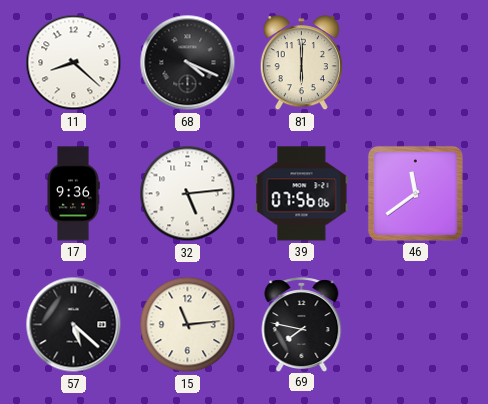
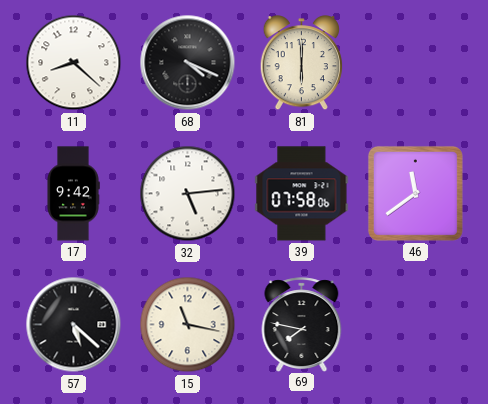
17: 9:36 -> 9:42 (73, 194)
39: 07:56 -> 07:58 (302, 194)
15: 11:14 -> 11:17 (188, 325)
